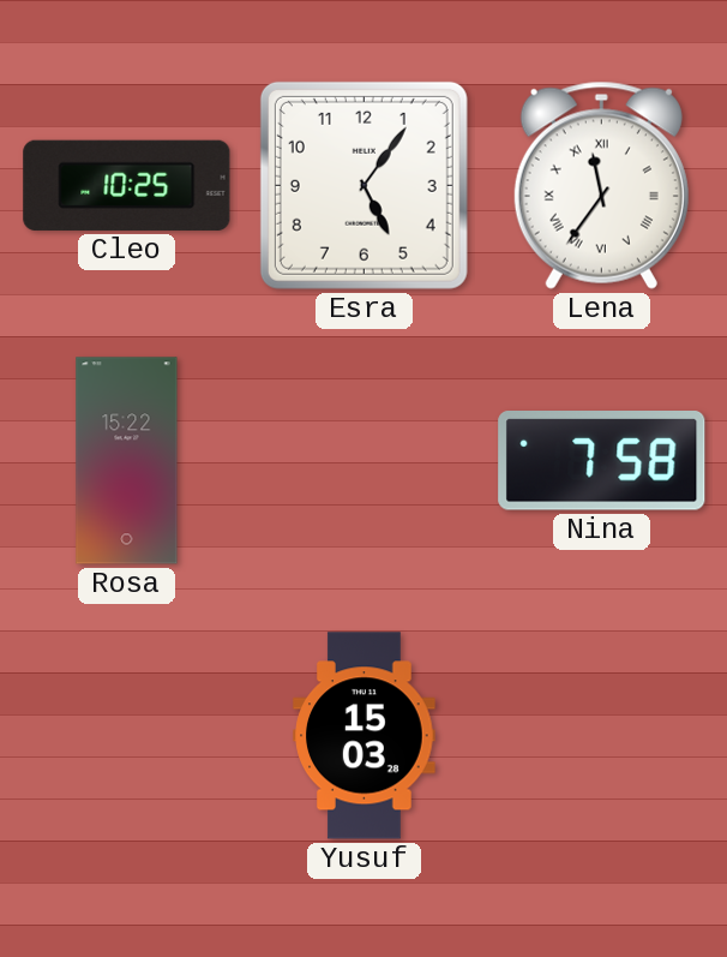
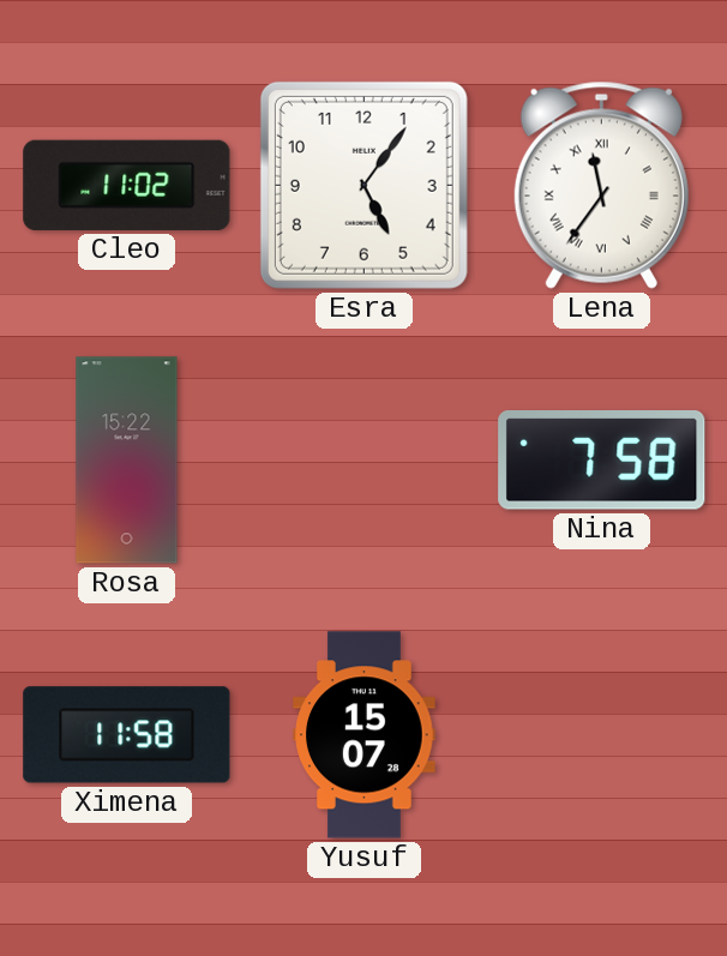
Cleo: 10:25 -> 11:02 (127, 185)
Ximena: none -> 11:58 (127, 735)
Yusuf: 15:03 -> 15:07 (365, 735)
